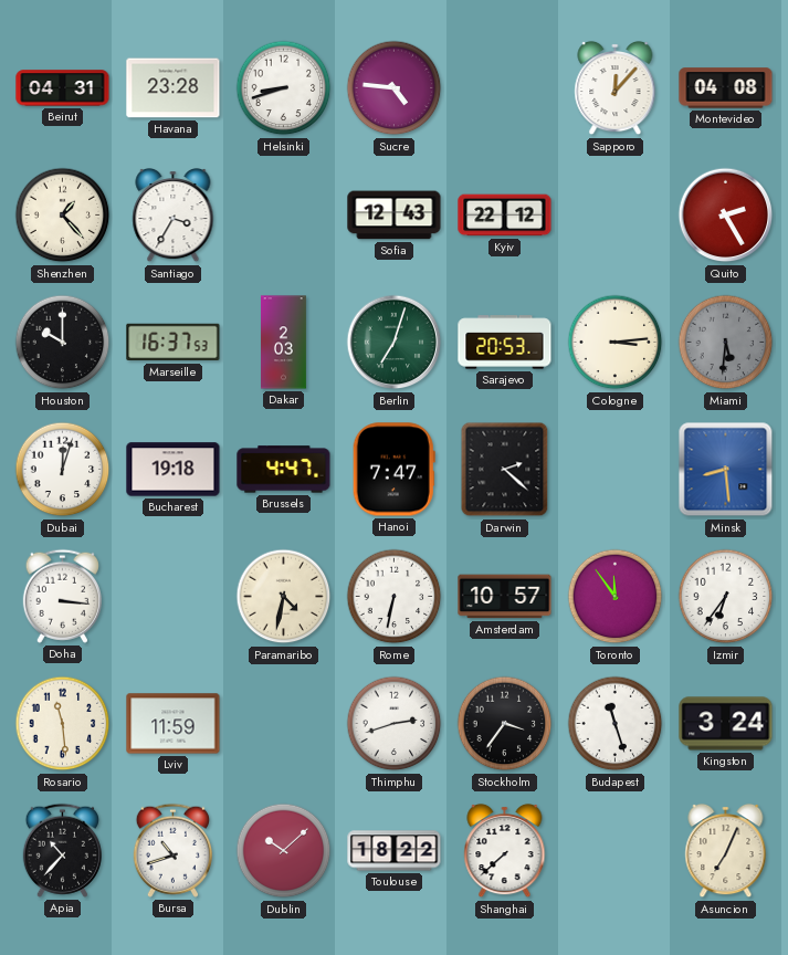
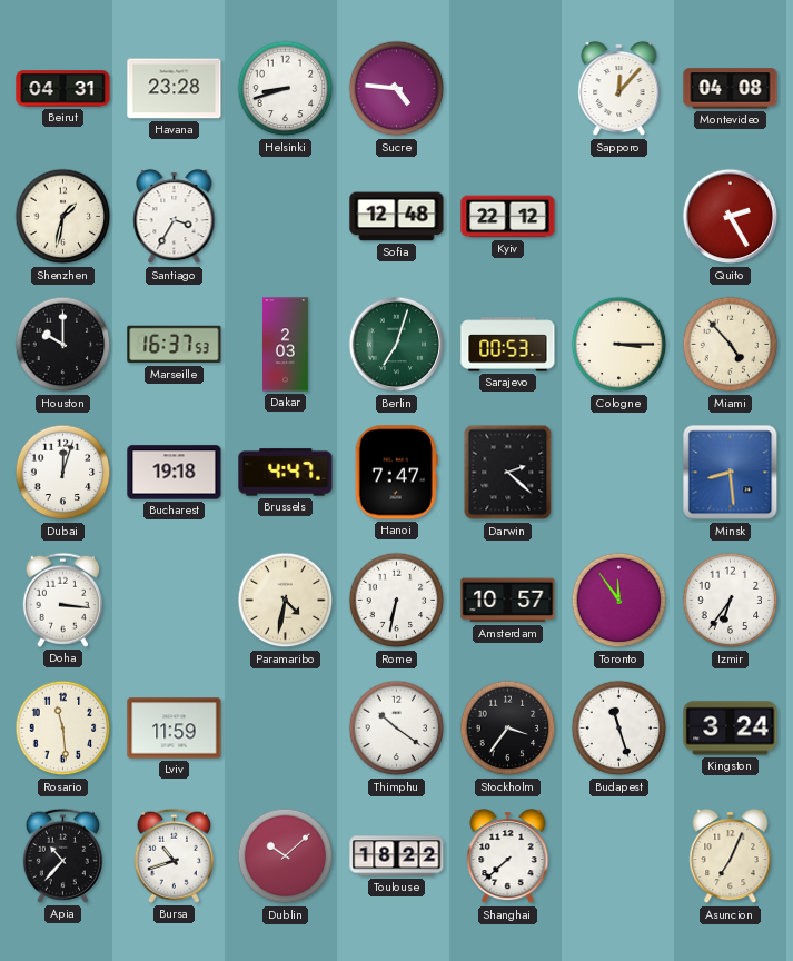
Shenzhen: 1:23 -> 1:32 (63, 217)
Sofia: 12:43 -> 12:48 (397, 217)
Sarajevo: 20:53 -> 00:53 (508, 345)
Cologne: 3:14 -> 3:15 (619, 345)
Miami: 5:31 -> 4:53 (731, 345)
Miami dial: grey -> cream (731, 345)
Thimphu: 2:42 -> 10:21 (397, 729)
